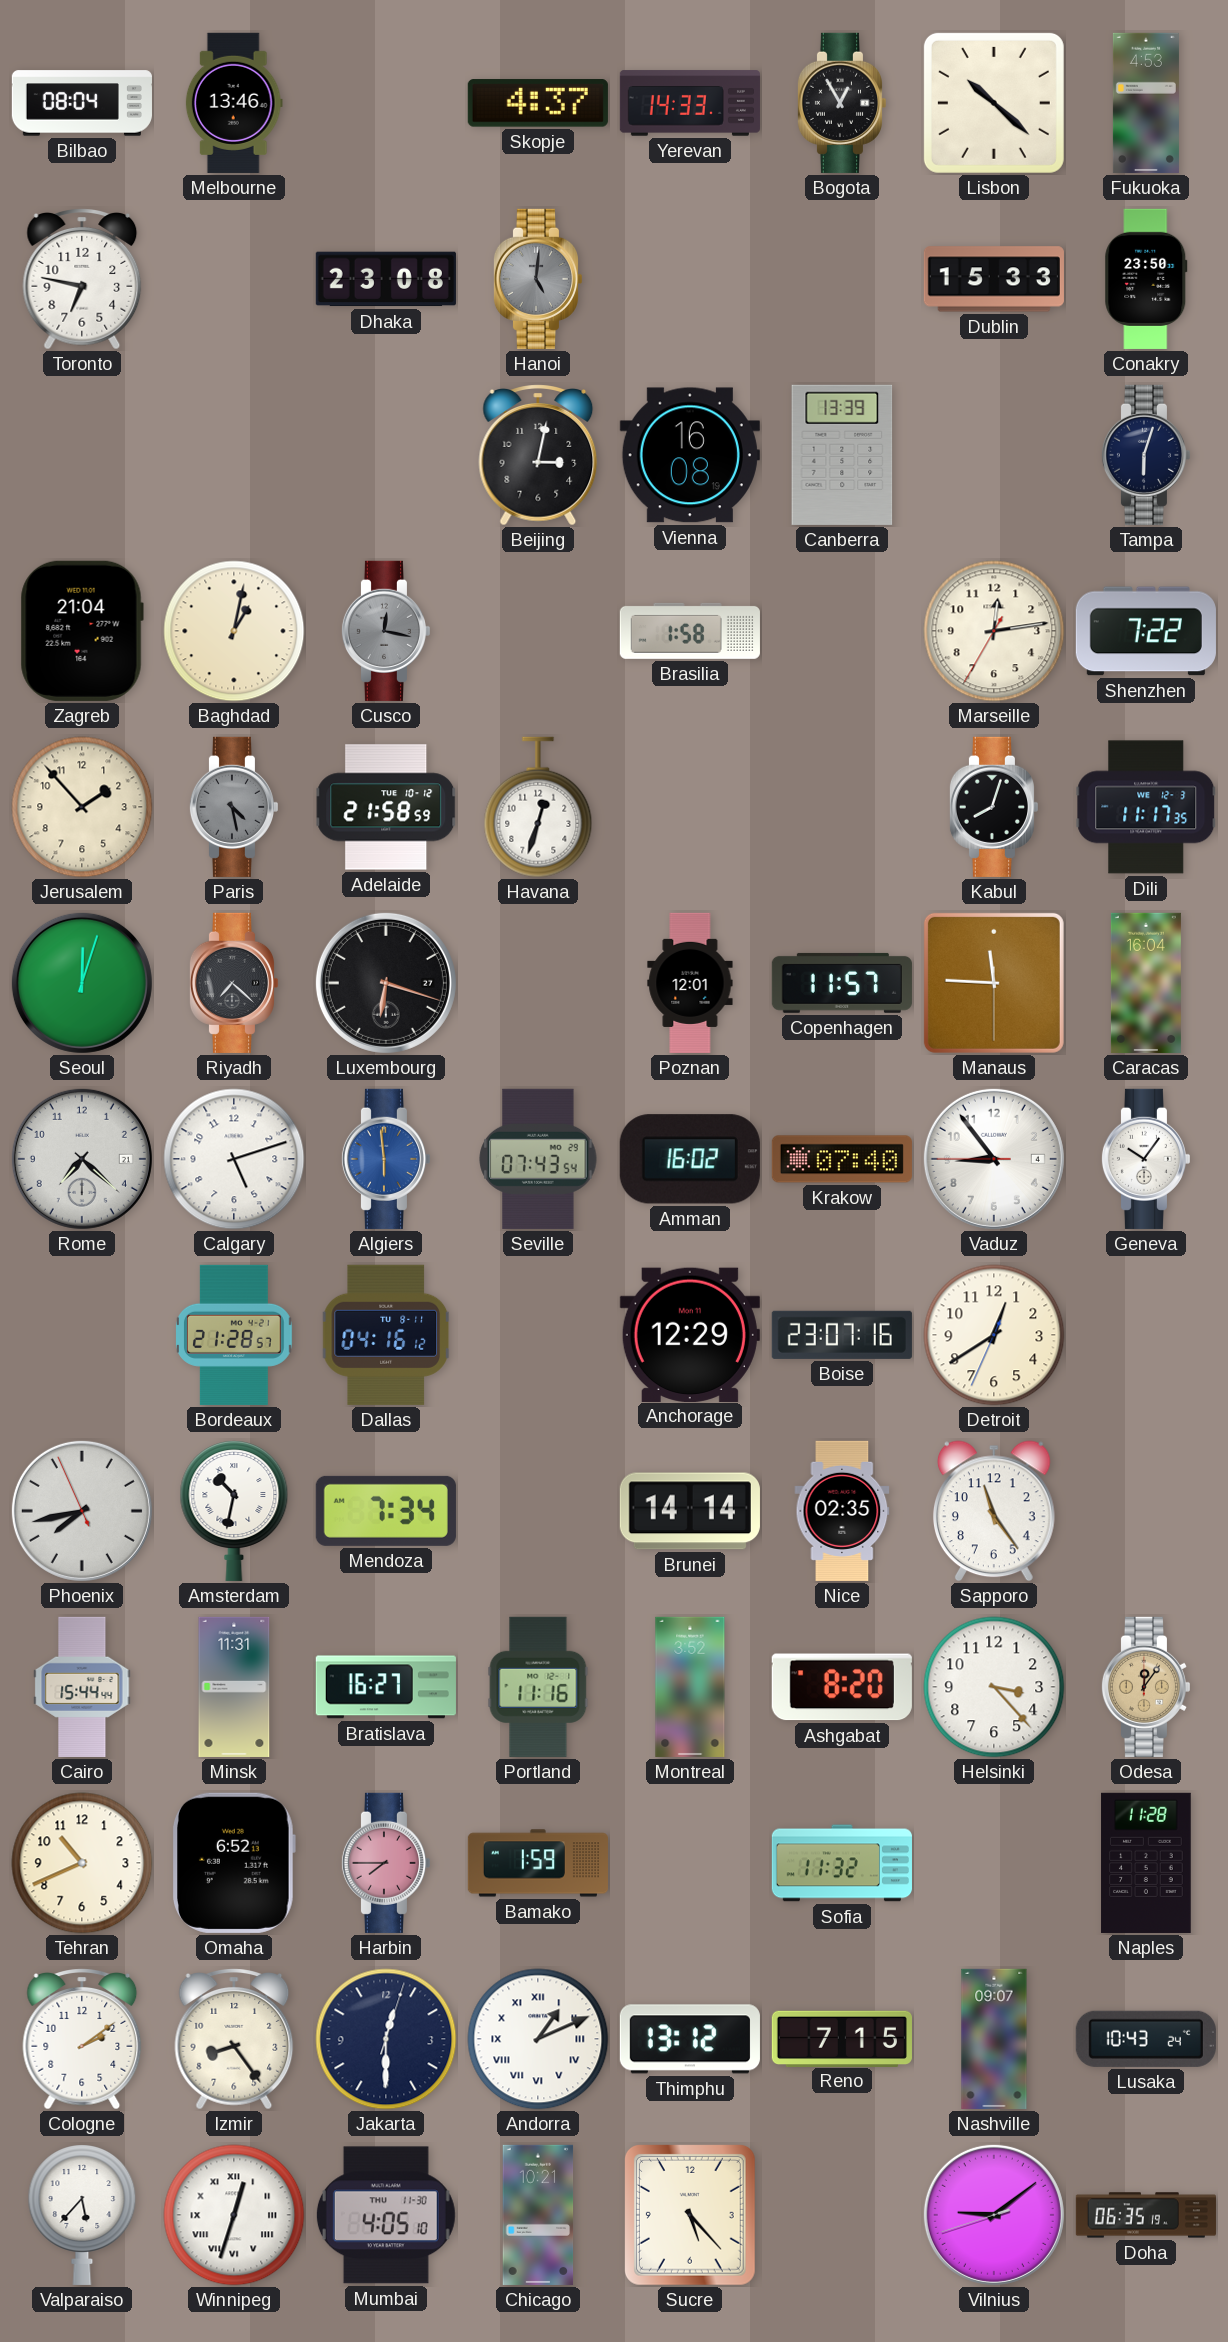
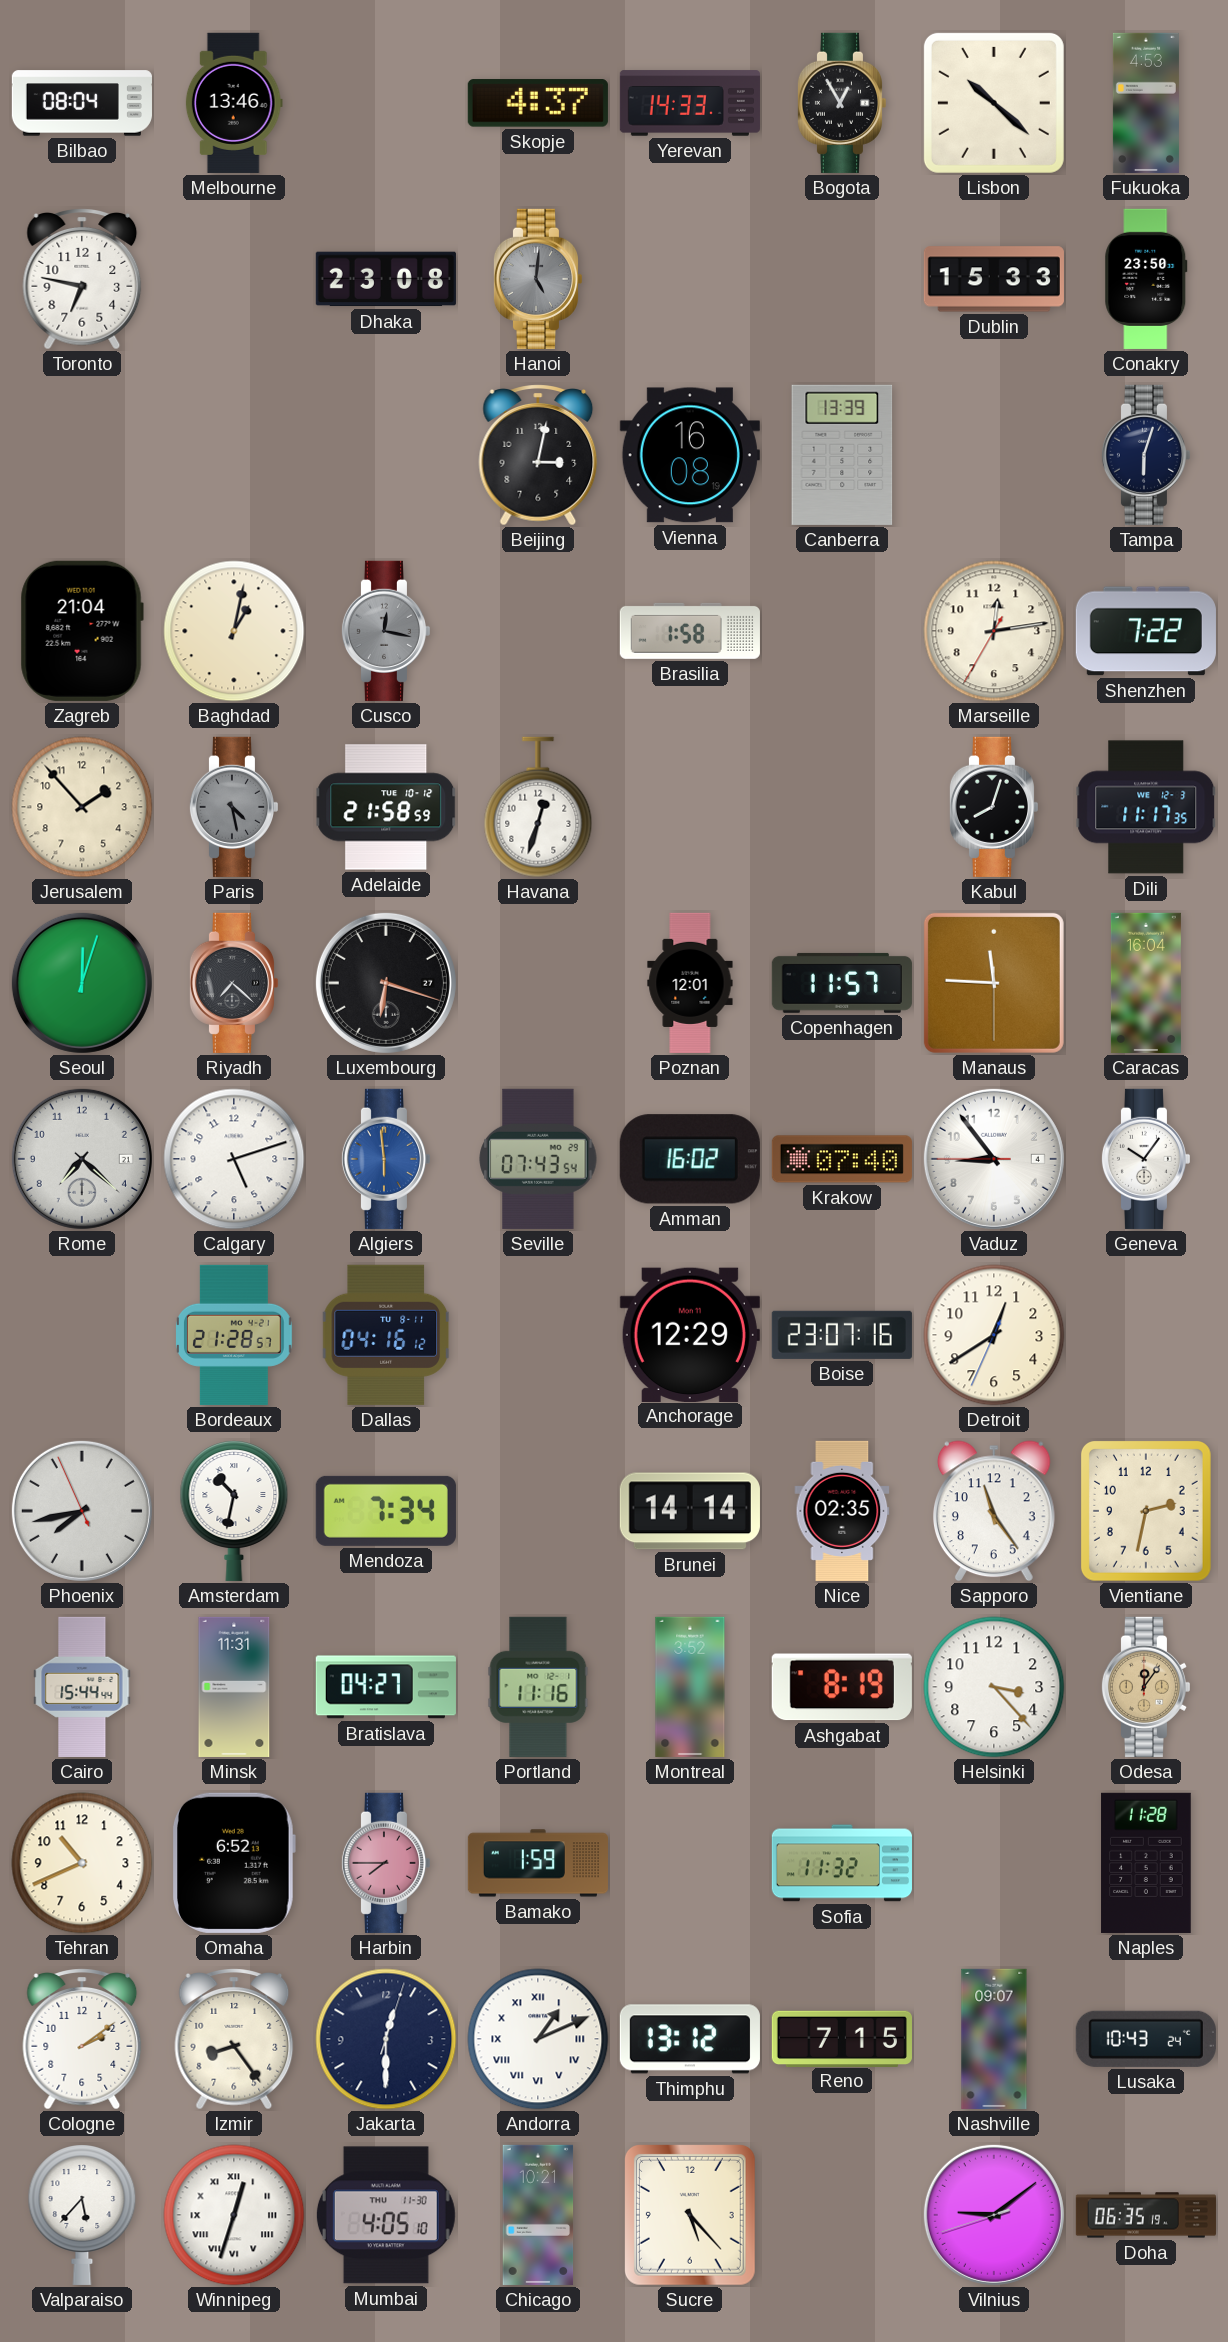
Vientiane: none -> 2:32 (1146, 1511)
Bratislava: 16:27 -> 04:27 (386, 1687)
Ashgabat: 8:20 -> 8:19 (842, 1687)
